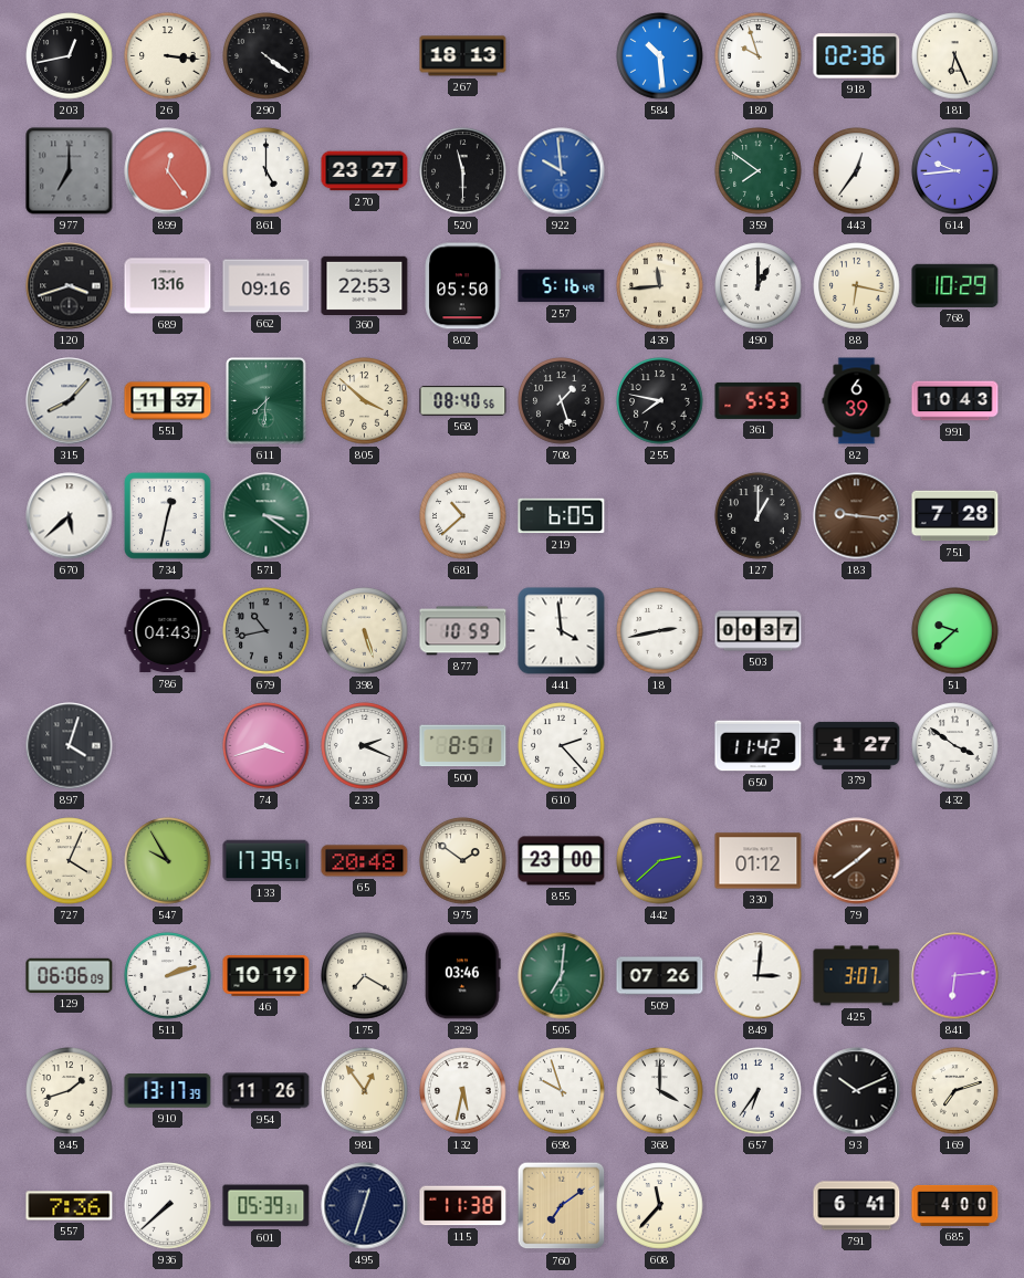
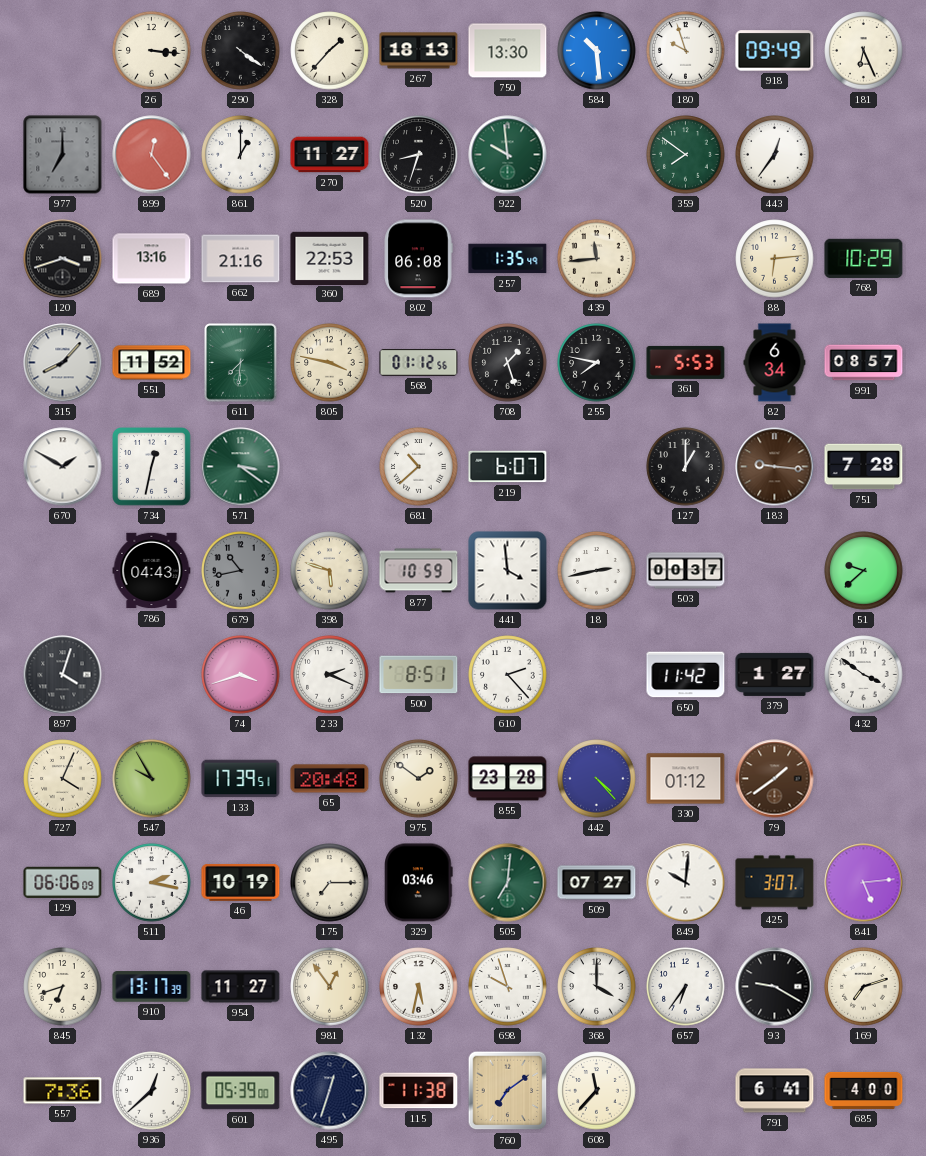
203: 12:43 -> none (70, 56)
328: none -> 1:37 (330, 51)
750: none -> 13:30 (508, 51)
918: 02:36 -> 09:49 (775, 51)
861: 5:00 -> 1:00 (241, 155)
270: 23:27 -> 11:27 (330, 155)
520: 11:30 -> 8:33 (419, 155)
922 dial: blue -> green (508, 155)
614: 9:44 -> none (955, 171)
662: 09:16 -> 21:16 (241, 259)
802: 05:50 -> 06:08 (418, 259)
257: 5:16 -> 1:35 (508, 259)
490: 1:00 -> none (759, 286)
88: 6:17 -> 6:14 (775, 259)
551: 11:37 -> 11:52 (152, 363)
805: 3:52 -> 3:47 (330, 363)
568: 08:40 -> 01:12 (419, 363)
82: 6:39 -> 6:34 (775, 363)
991: 10:43 -> 08:57 (864, 363)
670: 5:38 -> 1:50 (63, 467)
219: 6:05 -> 6:07 (508, 467)
398: 5:27 -> 5:48 (330, 571)
855: 23:00 -> 23:28 (508, 779)
442: 2:38 -> 4:23 (597, 779)
511: 2:12 -> 2:17 (152, 883)
175: 7:20 -> 7:15 (330, 883)
509: 07:26 -> 07:27 (597, 883)
849: 3:01 -> 10:01 (686, 883)
841: 6:14 -> 5:14 (864, 883)
845: 1:42 -> 6:42 (63, 987)
954: 11:26 -> 11:27 (241, 987)
93: 10:11 -> 9:20 (775, 987)
936: 7:38 -> 12:38 (152, 1091)
601: 05:39:31 -> 05:39:00 (241, 1091)
